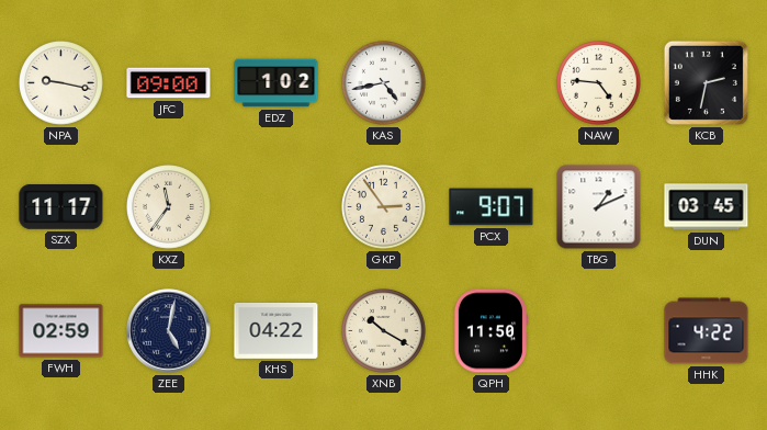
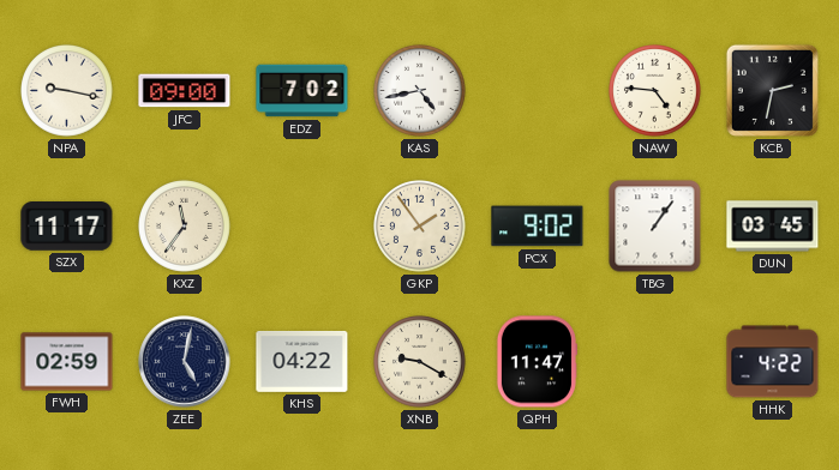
EDZ: 1:02 -> 7:02 (302, 91)
GKP: 2:54 -> 1:54 (420, 227)
PCX: 9:07 -> 9:02 (538, 227)
TBG: 1:11 -> 1:06 (655, 227)
XNB: 10:20 -> 9:20 (420, 362)
QPH: 11:50 -> 11:47 (537, 362)
